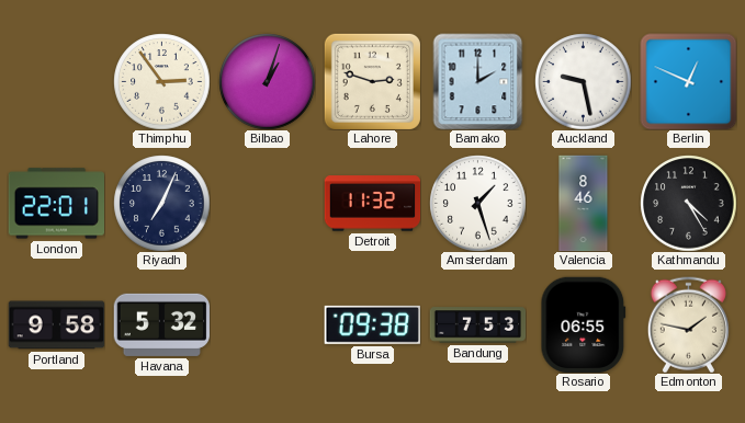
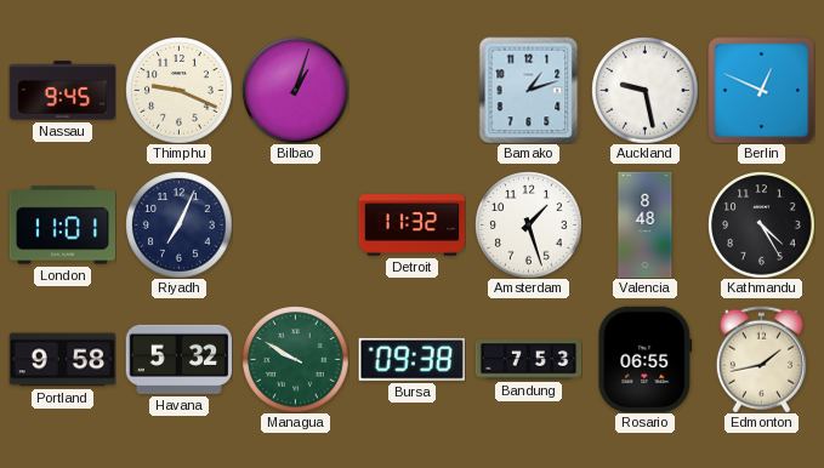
Nassau: none -> 9:45 (62, 91)
Thimphu: 2:54 -> 9:19 (178, 90)
Lahore: 2:48 -> none (372, 81)
Bamako: 2:00 -> 1:12 (529, 90)
London: 22:01 -> 11:01 (62, 226)
Valencia: 8:46 -> 8:48 (646, 224)
Managua: none -> 9:50 (295, 359)
Edmonton: 1:47 -> 1:43 (761, 359)
